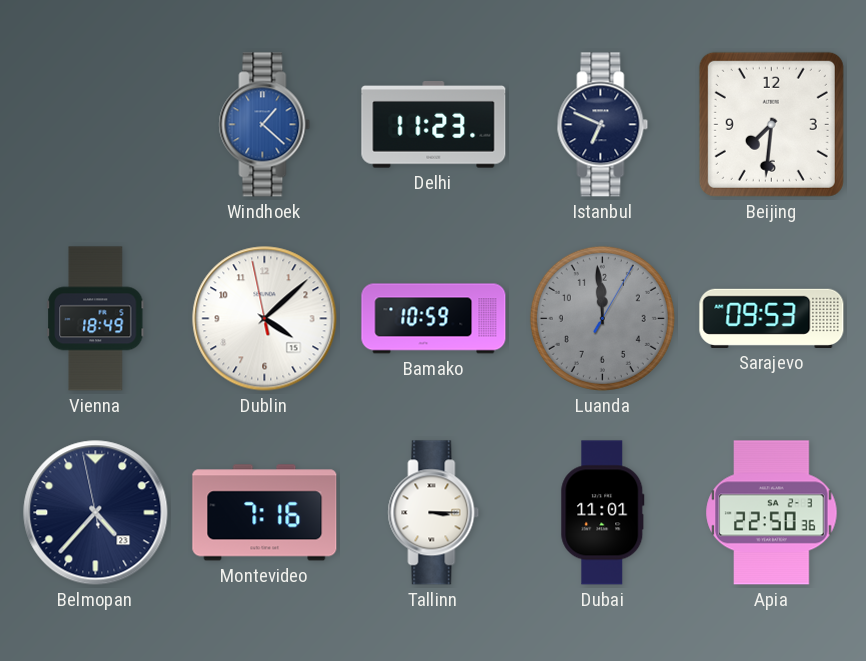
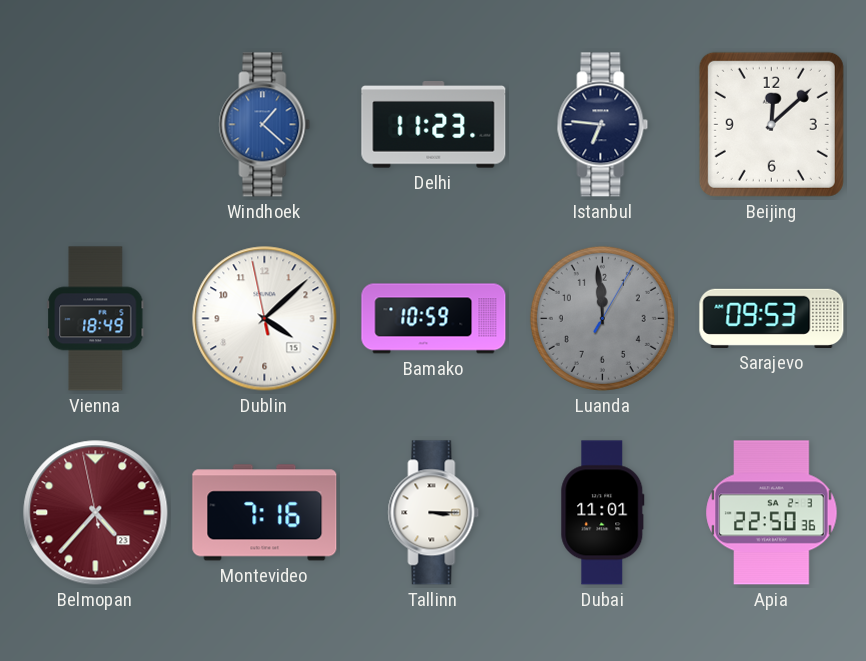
Istanbul: 6:49 -> 6:46 (603, 125)
Beijing: 7:31 -> 12:08 (771, 124)
Belmopan dial: navy -> burgundy (96, 513)
